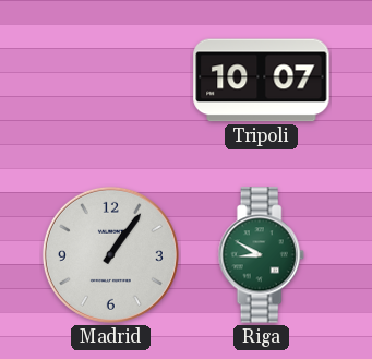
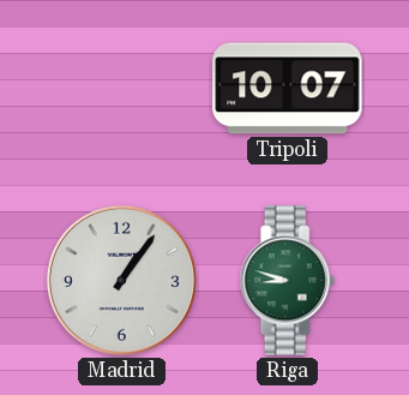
Riga: 8:50 -> 8:48 (287, 281)
